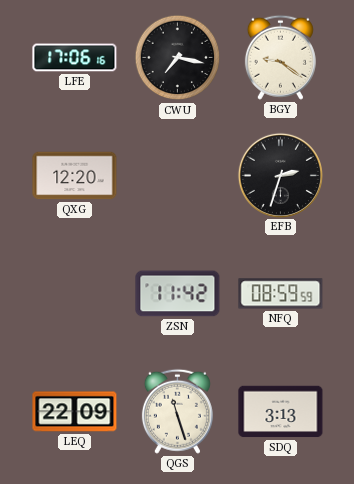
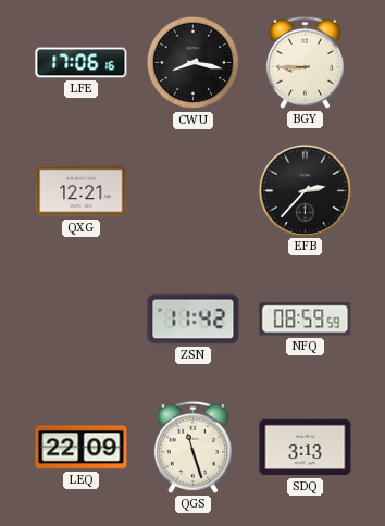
CWU: 7:17 -> 8:17 (194, 63)
BGY: 9:21 -> 8:45 (305, 62)
QXG: 12:20 -> 12:21 (82, 191)
EFB: 2:33 -> 2:37 (305, 190)
